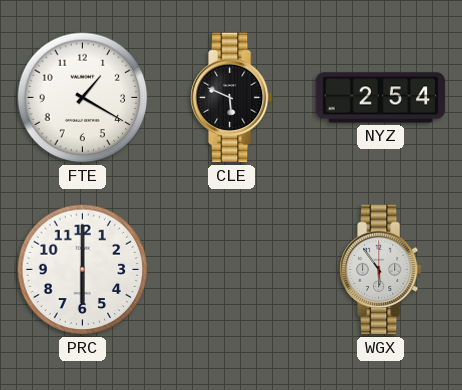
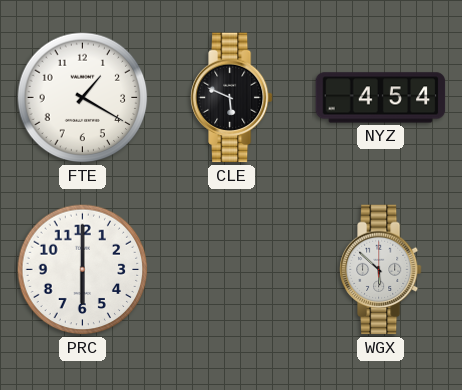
NYZ: 2:54 -> 4:54 (381, 98)
WGX: 5:54 -> 5:52 (380, 270)
